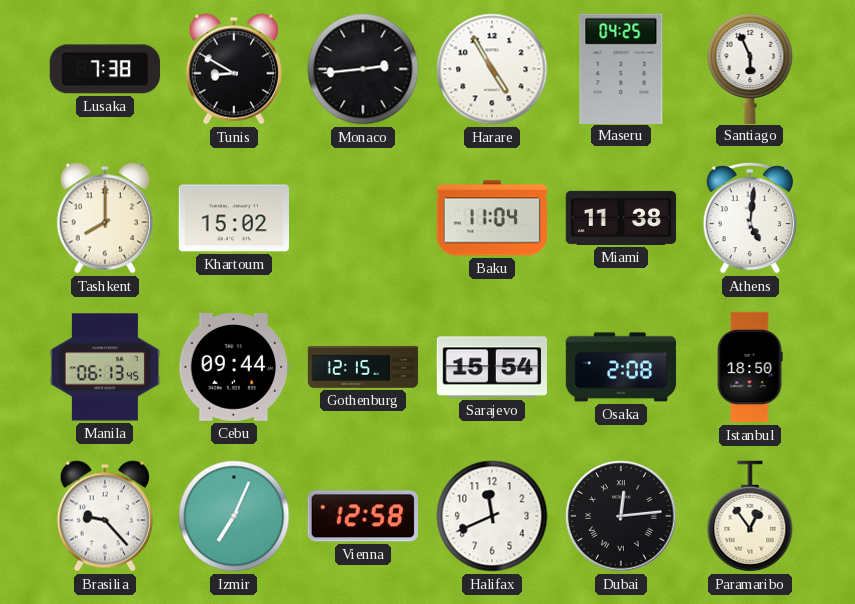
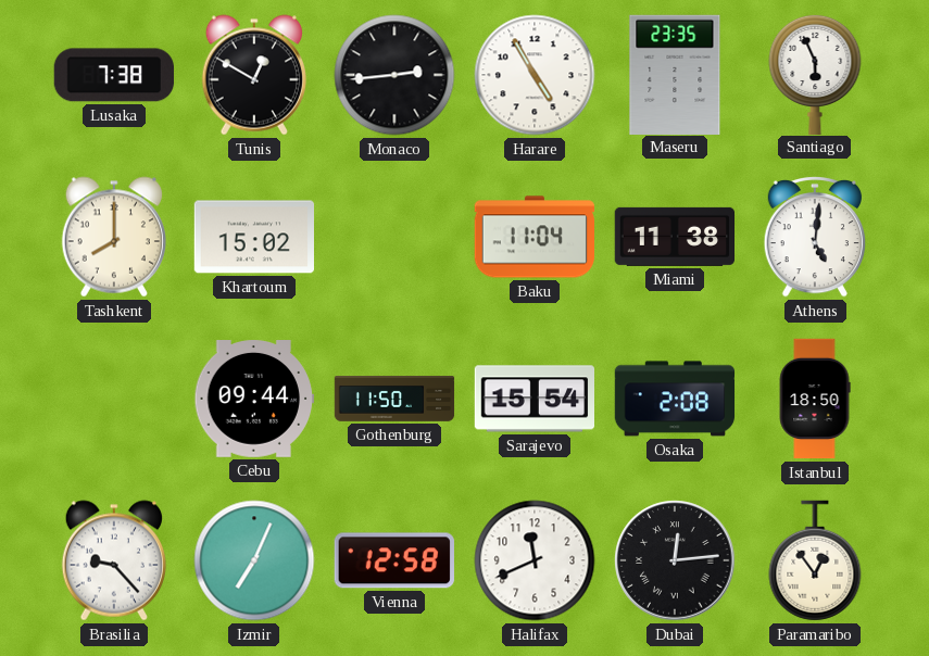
Tunis: 8:50 -> 12:50 (254, 75)
Maseru: 04:25 -> 23:35 (675, 74)
Manila: 06:13 -> none (105, 367)
Gothenburg: 12:15 -> 11:50 (394, 399)
